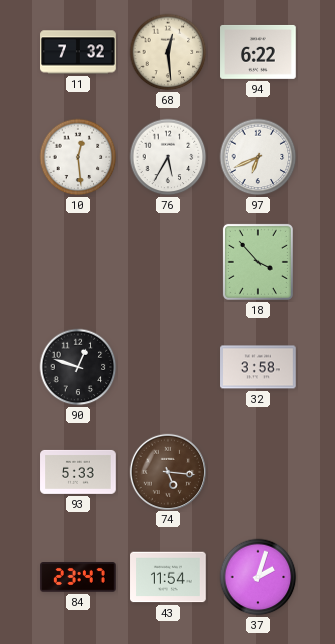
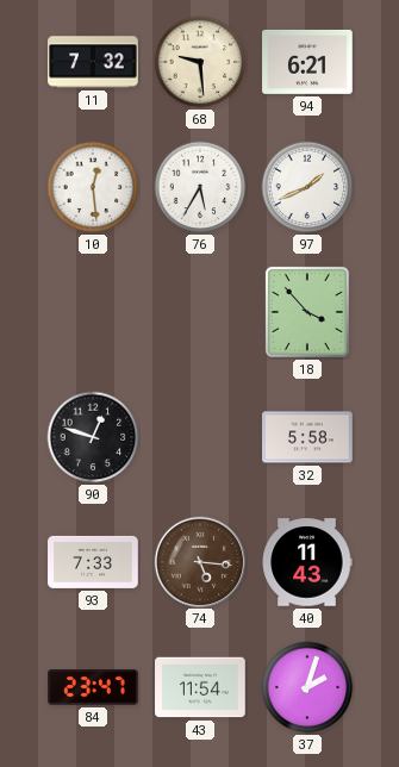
68: 12:29 -> 9:29 (200, 62)
94: 6:22 -> 6:21 (307, 62)
97: 6:41 -> 1:41 (307, 187)
32: 3:58 -> 5:58 (307, 437)
93: 5:33 -> 7:33 (93, 562)
40: none -> 11:43 (307, 562)
